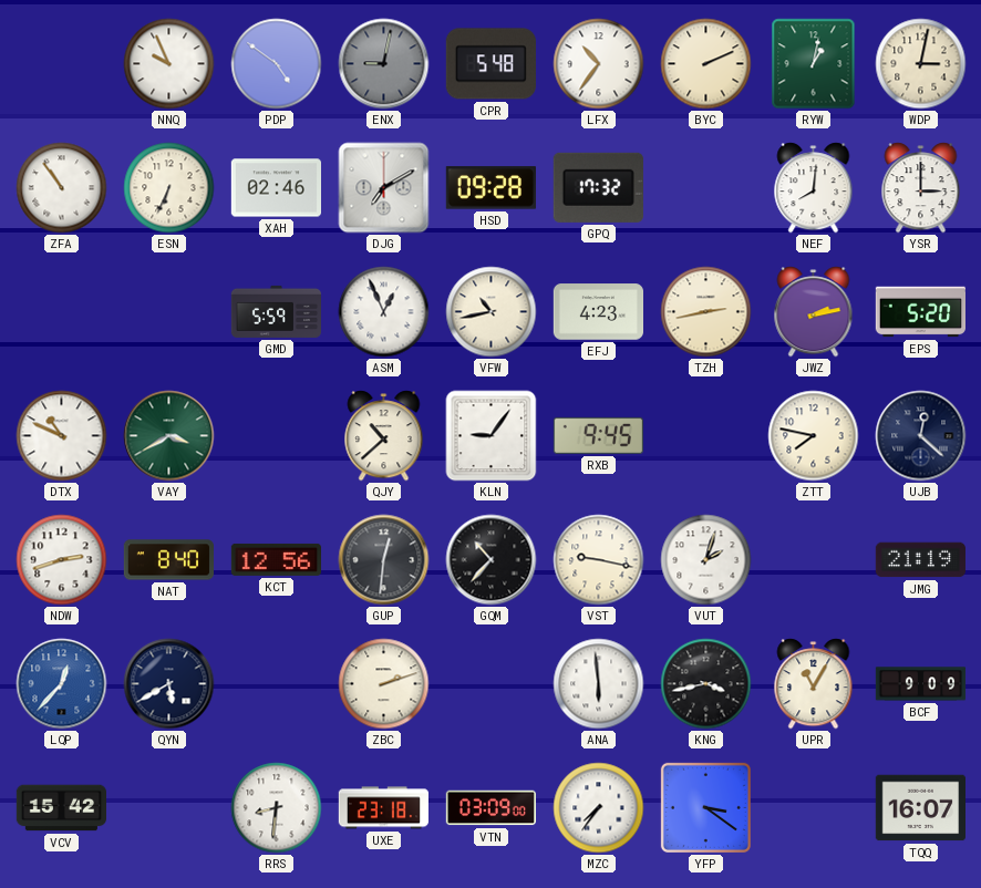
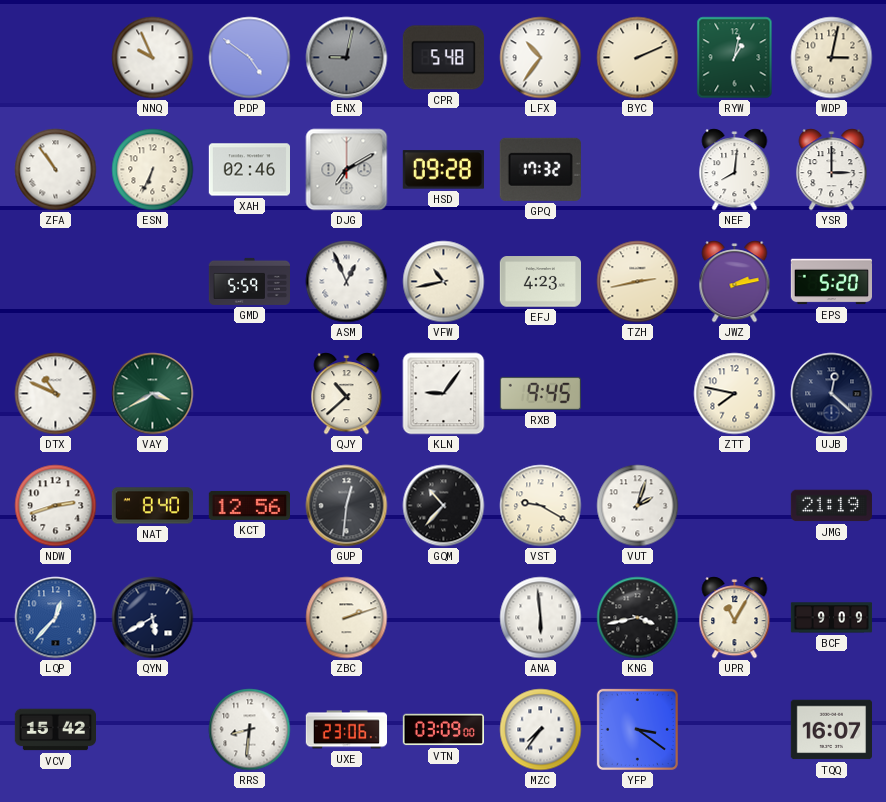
VST: 9:17 -> 9:20 (541, 506)
UXE: 23:18 -> 23:06 (346, 730)
